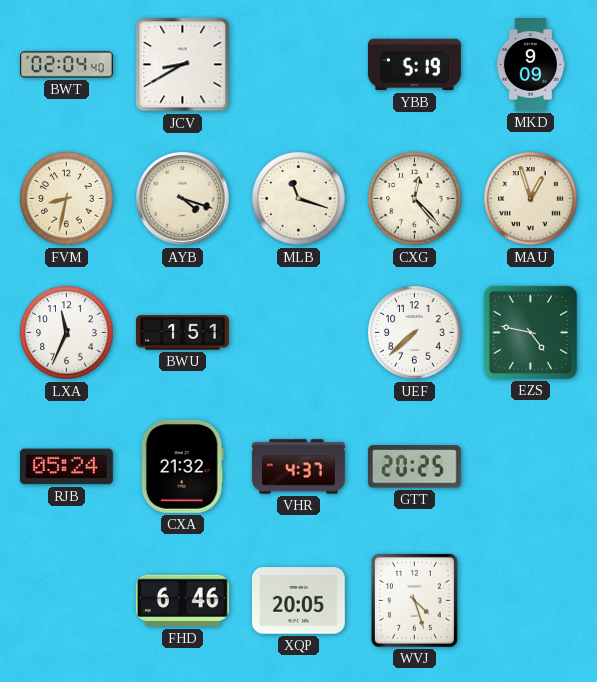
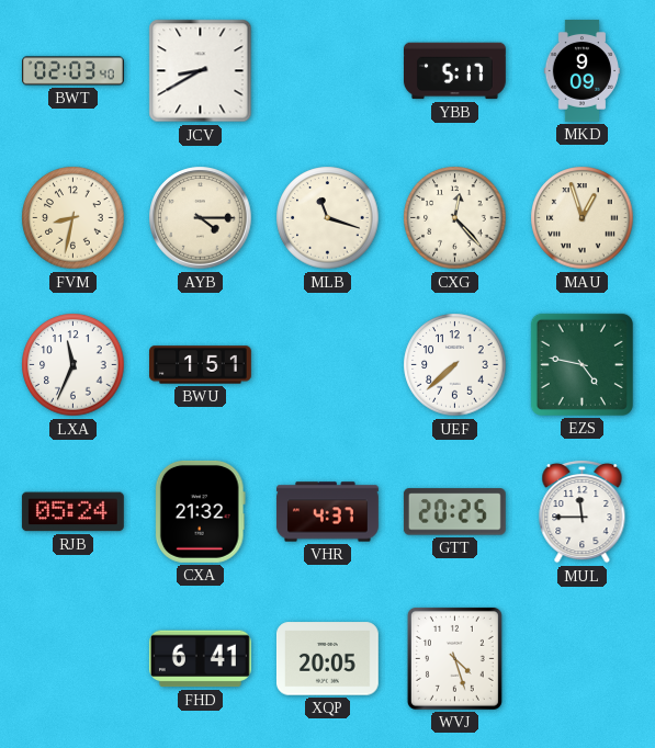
BWT: 02:04 -> 02:03 (72, 71)
YBB: 5:19 -> 5:17 (454, 71)
AYB: 4:18 -> 4:15 (201, 218)
MUL: none -> 11:45 (583, 511)
FHD: 6:46 -> 6:41 (200, 659)
